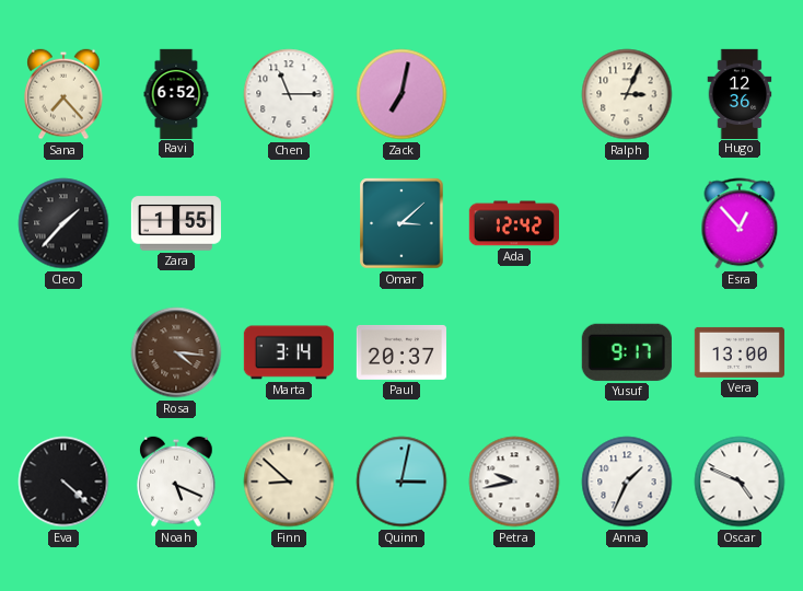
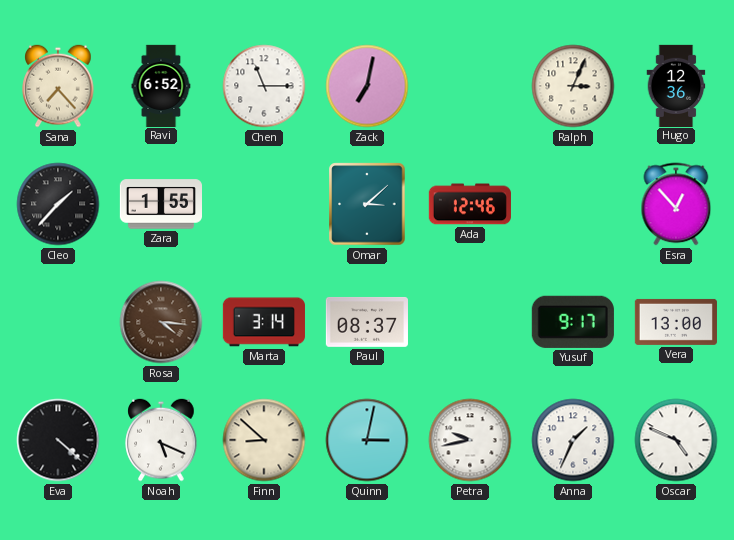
Ada: 12:42 -> 12:46 (470, 204)
Paul: 20:37 -> 08:37 (367, 322)
